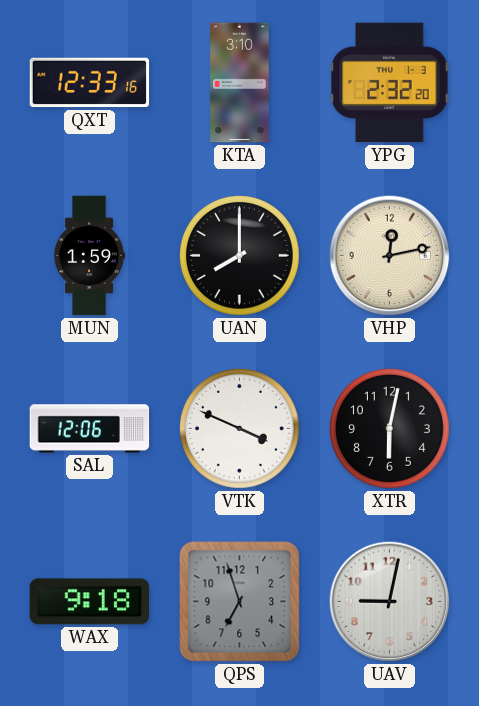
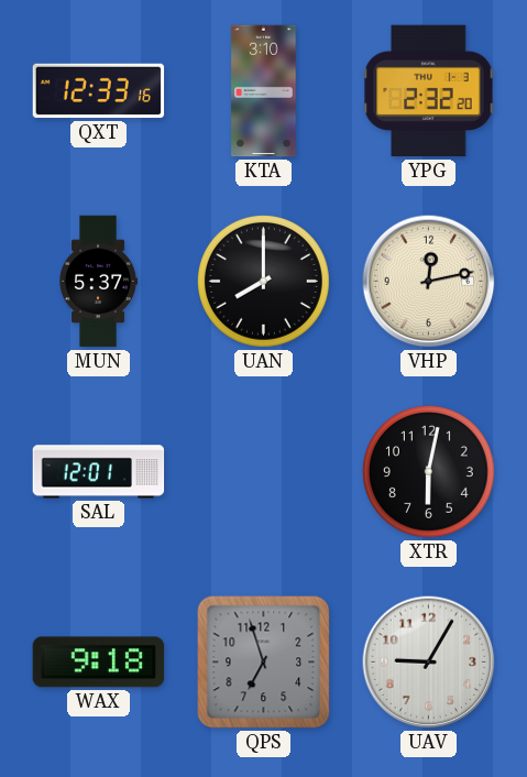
MUN: 1:59 -> 5:37 (99, 282)
SAL: 12:06 -> 12:01 (99, 472)
VTK: 3:49 -> none (239, 428)
UAV: 9:02 -> 9:05 (429, 663)
